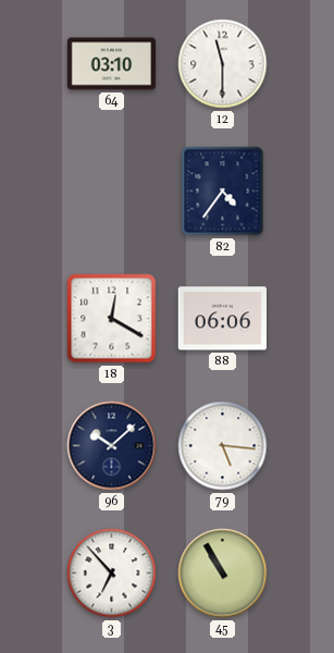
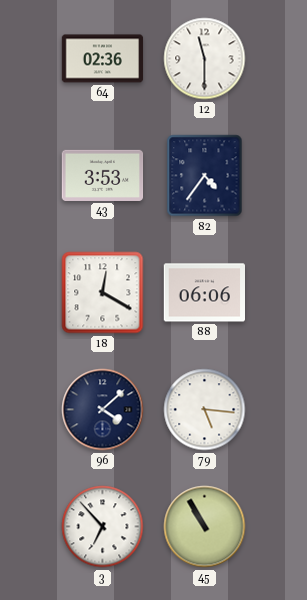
64: 03:10 -> 02:36 (103, 59)
43: none -> 3:53 (103, 175)
96: 10:08 -> 4:08 (103, 410)
